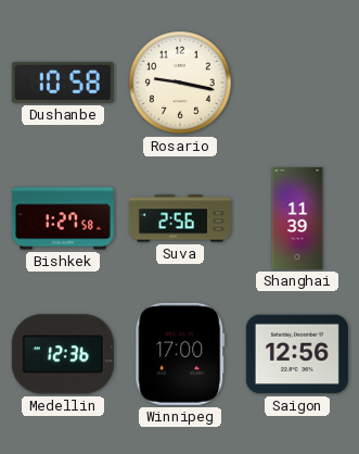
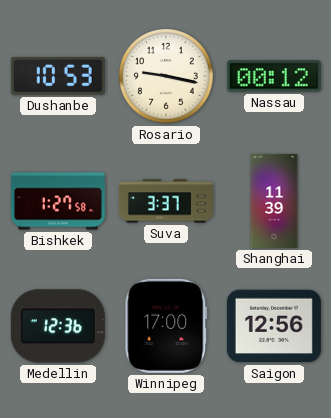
Dushanbe: 10:58 -> 10:53 (58, 76)
Nassau: none -> 00:12 (274, 76)
Suva: 2:56 -> 3:37 (166, 201)
